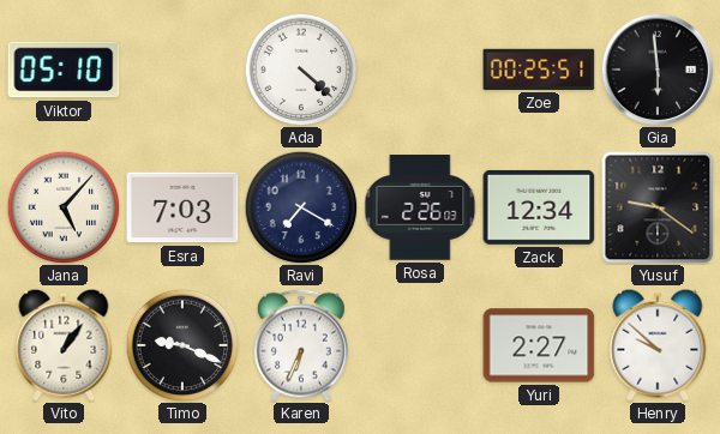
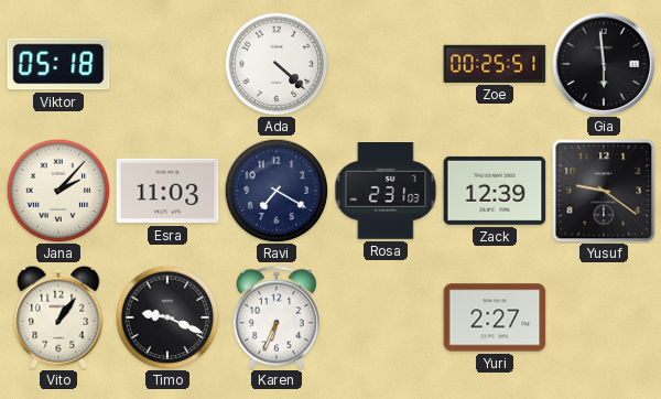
Viktor: 05:10 -> 05:18 (58, 64)
Jana: 5:07 -> 2:07 (58, 191)
Esra: 7:03 -> 11:03 (167, 191)
Rosa: 2:26 -> 2:31 (386, 191)
Zack: 12:34 -> 12:39 (495, 191)
Henry: 9:52 -> none (658, 345)
